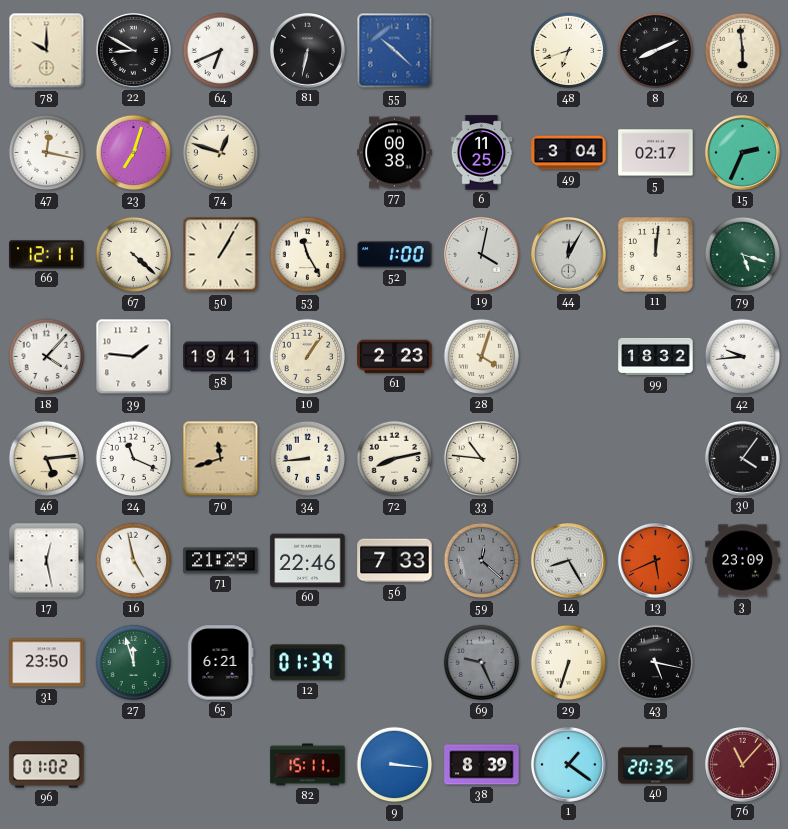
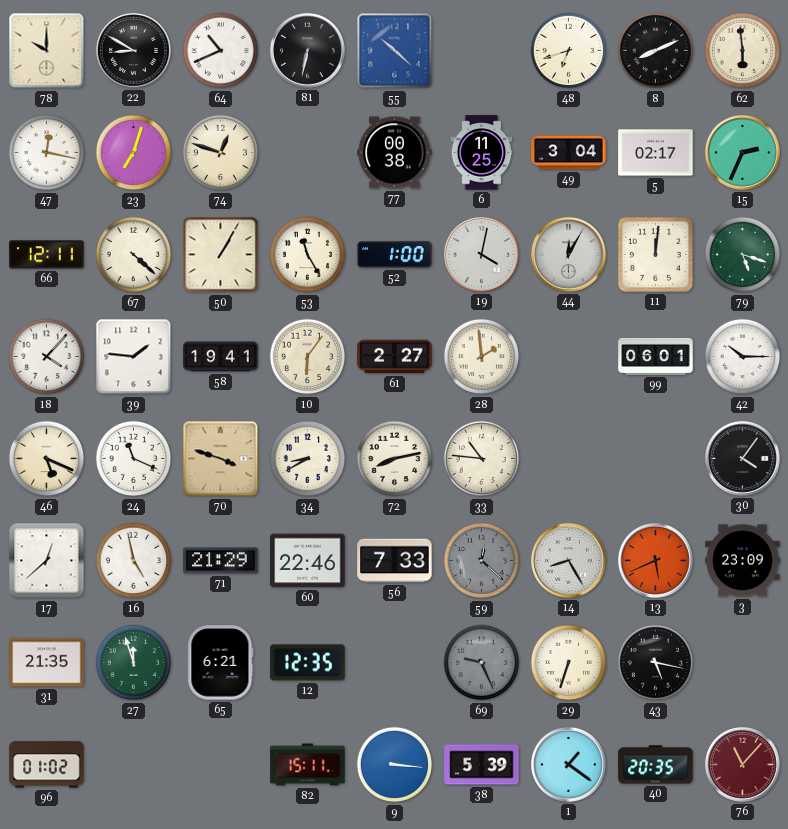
64: 6:41 -> 10:41 (221, 51)
10: 1:06 -> 6:06 (308, 357)
61: 2:23 -> 2:27 (395, 357)
28: 4:03 -> 1:59 (482, 357)
99: 18:32 -> 06:01 (656, 356)
42: 9:44 -> 10:15 (743, 357)
46: 5:14 -> 5:19 (47, 459)
70: 11:42 -> 3:48 (221, 459)
34: 8:44 -> 8:40 (308, 459)
17: 12:28 -> 12:38 (47, 561)
31: 23:50 -> 21:35 (47, 663)
12: 01:39 -> 12:35 (308, 663)
38: 8:39 -> 5:39 (482, 765)
